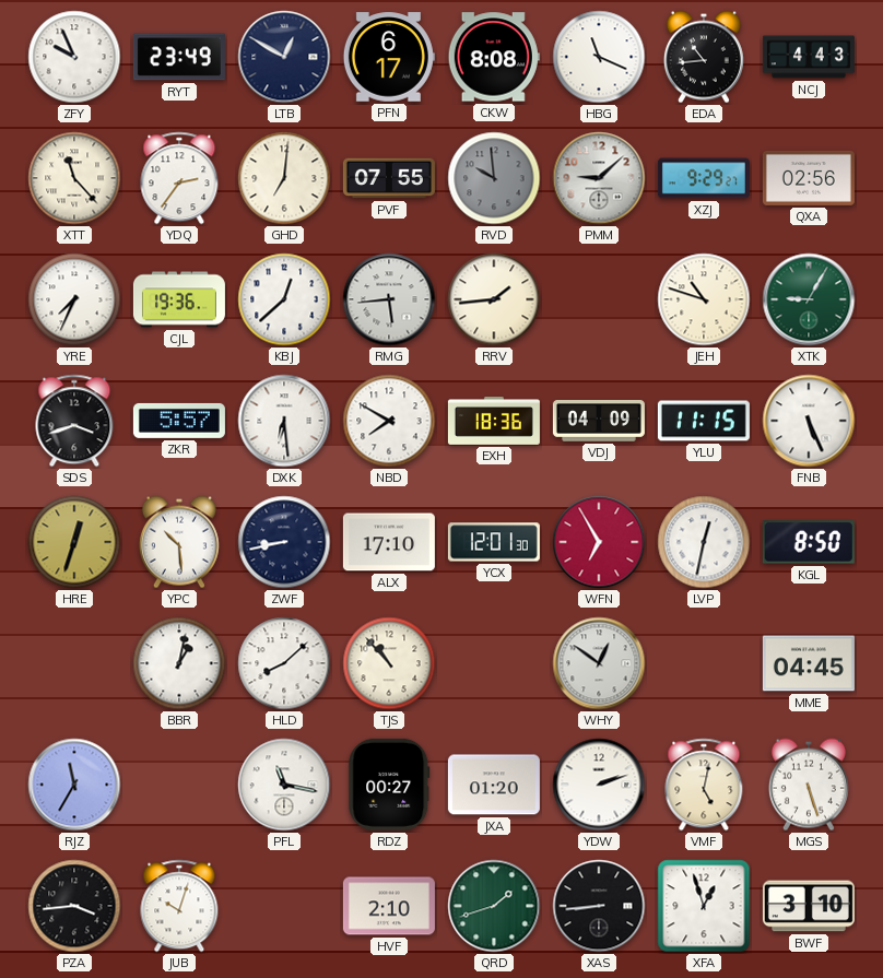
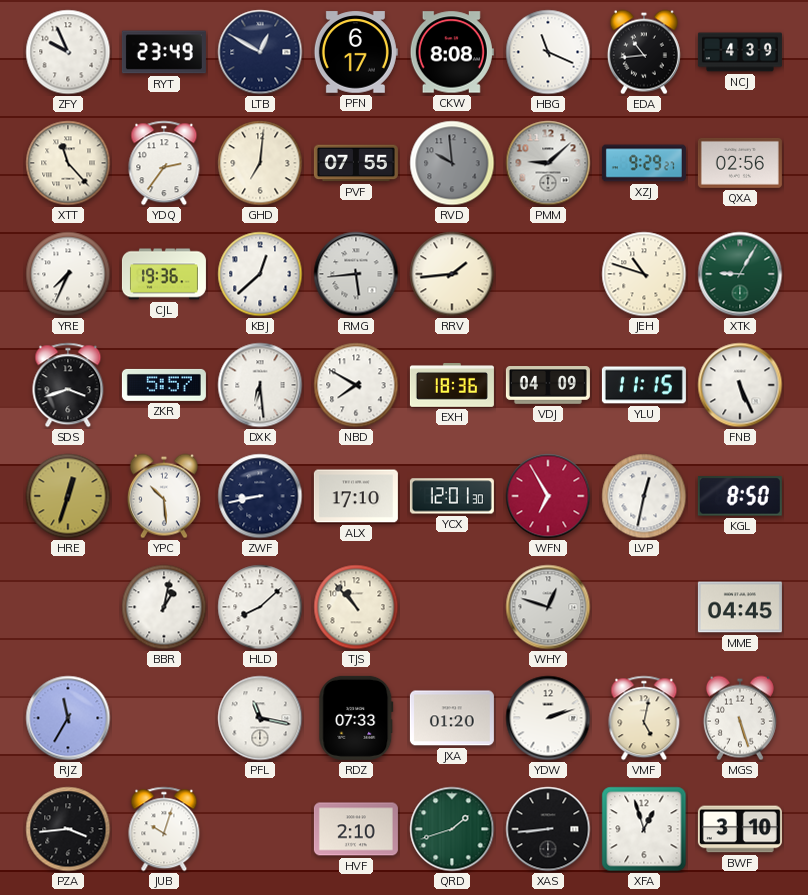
NCJ: 4:43 -> 4:39 (740, 52)
WHY: 12:51 -> 12:48 (548, 607)
RDZ: 00:27 -> 07:33 (356, 718)
